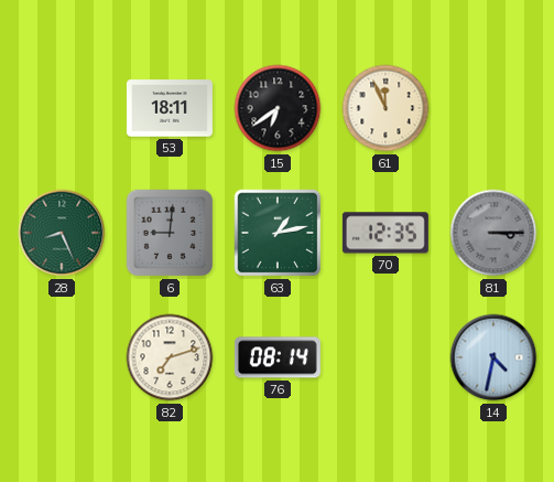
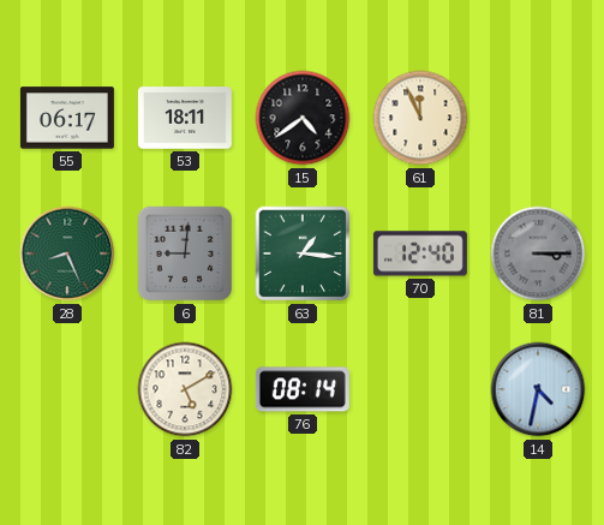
55: none -> 06:17 (67, 118)
15: 6:39 -> 4:39 (303, 118)
63: 1:13 -> 1:16 (303, 253)
70: 12:35 -> 12:40 (420, 253)
82: 7:12 -> 5:10 (185, 389)
